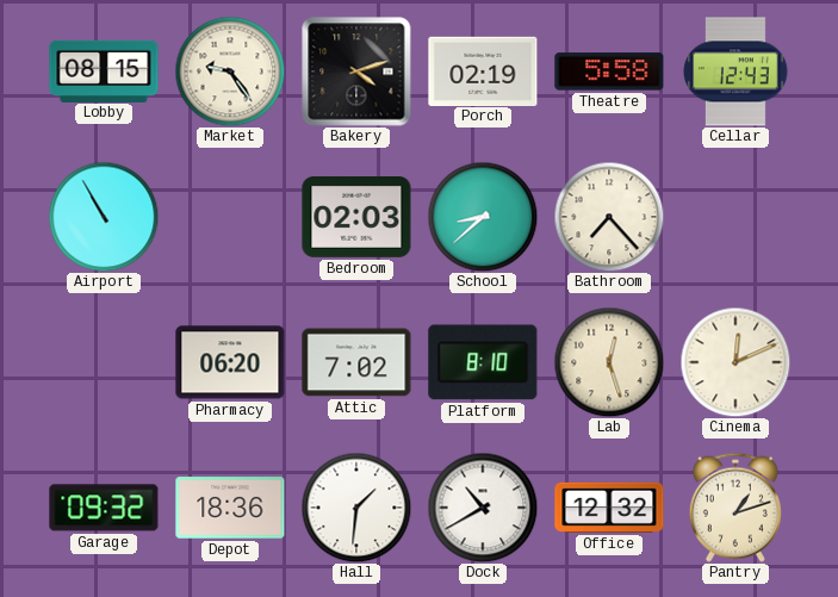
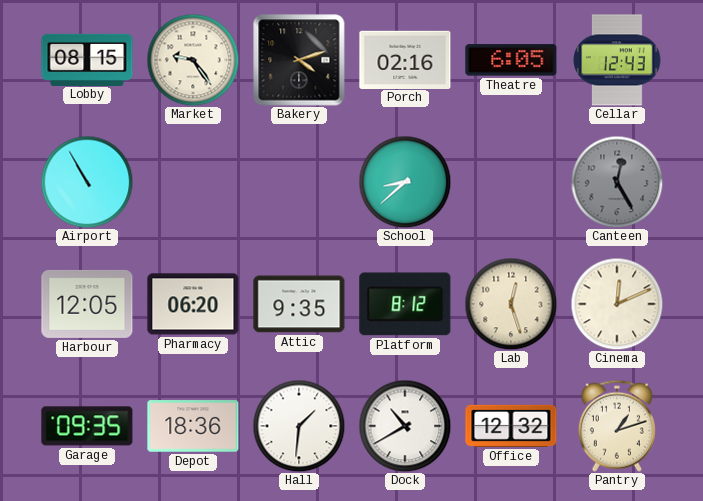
Porch: 02:19 -> 02:16 (405, 59)
Theatre: 5:58 -> 6:05 (511, 60)
Bedroom: 02:03 -> none (356, 218)
Bathroom: 7:23 -> none (609, 217)
Canteen: none -> 12:25 (617, 182)
Harbour: none -> 12:05 (87, 304)
Attic: 7:02 -> 9:35 (299, 304)
Platform: 8:10 -> 8:12 (405, 304)
Garage: 09:32 -> 09:35 (87, 426)
